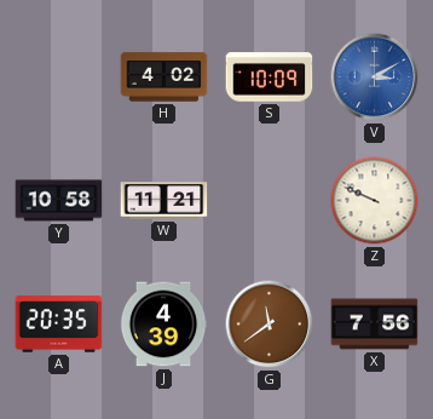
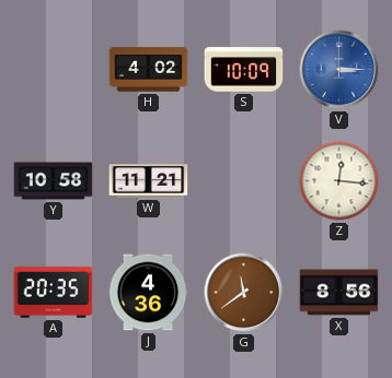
V: 3:10 -> 3:15 (339, 70)
Z: 9:49 -> 12:16 (339, 181)
J: 4:39 -> 4:36 (148, 293)
X: 7:56 -> 8:56 (339, 293)
